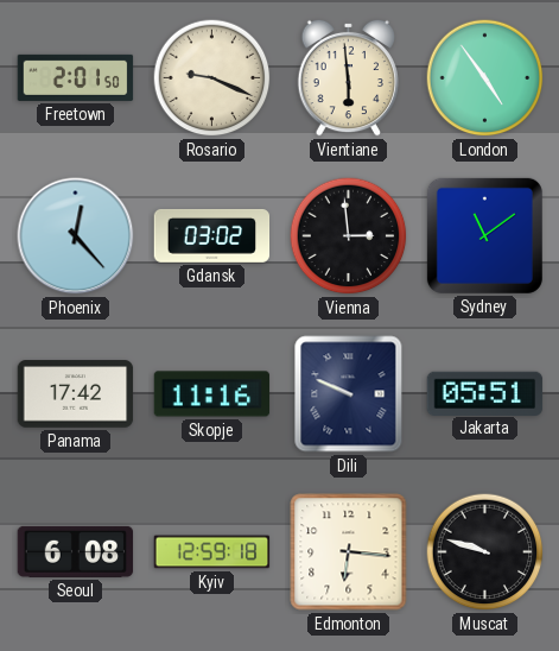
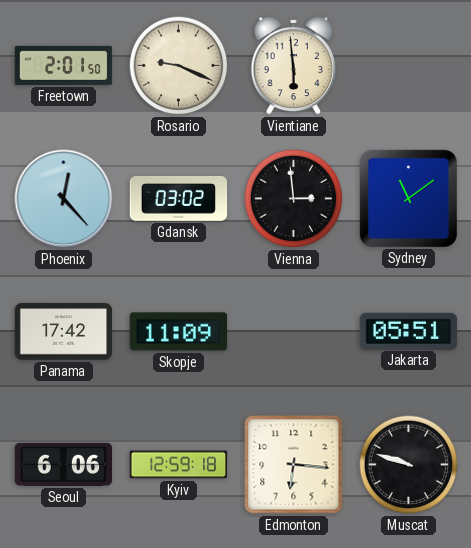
London: 4:54 -> none (485, 78)
Skopje: 11:16 -> 11:09 (179, 332)
Dili: 9:49 -> none (349, 394)
Seoul: 6:08 -> 6:06 (64, 464)
